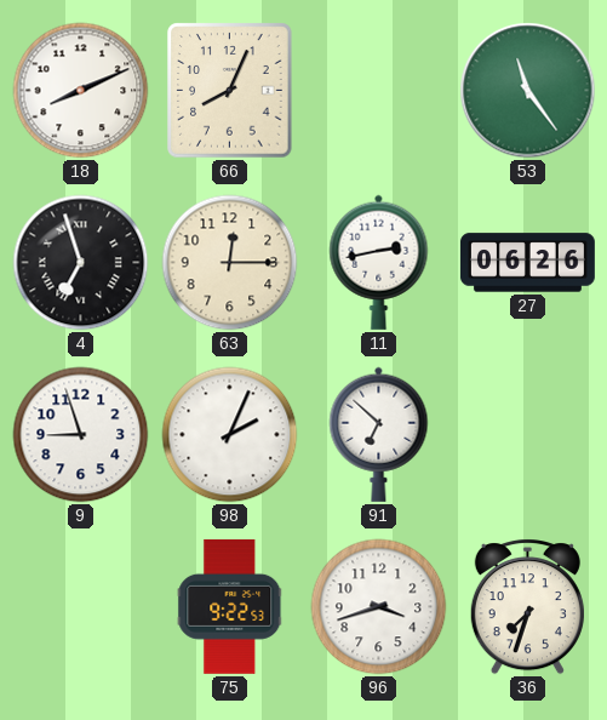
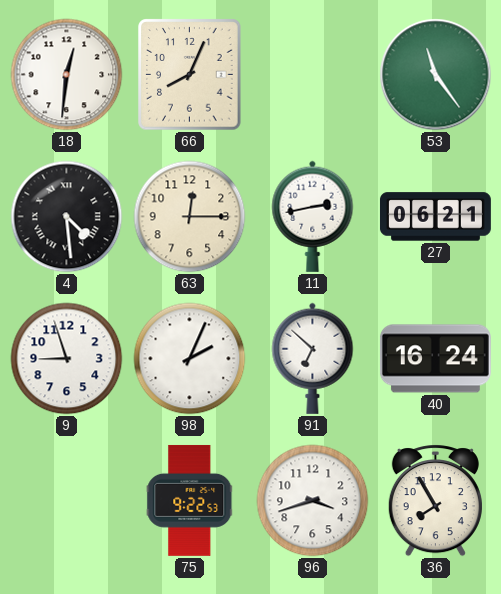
18: 8:11 -> 12:31 (67, 75)
4: 6:57 -> 4:29 (67, 217)
27: 06:26 -> 06:21 (435, 217)
40: none -> 16:24 (435, 359)
36: 7:33 -> 7:55 (435, 501)
